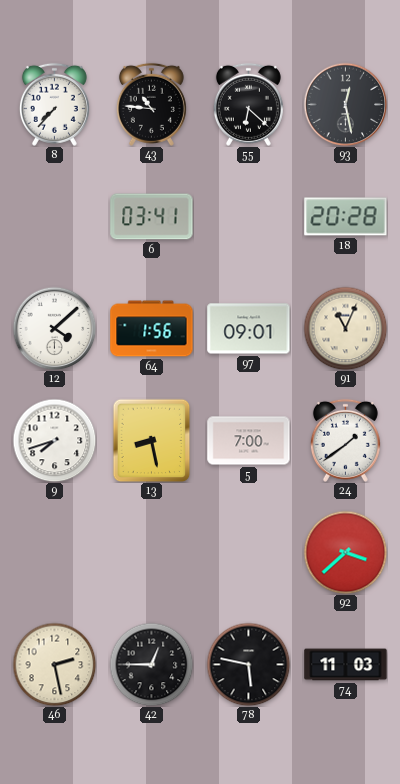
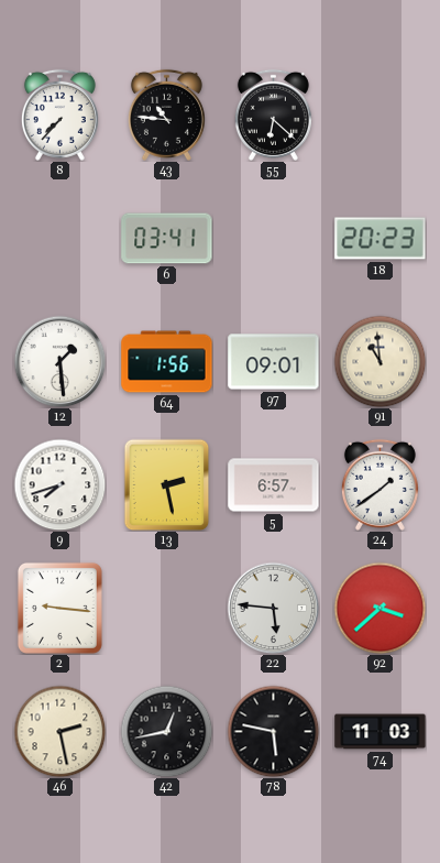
93: 12:28 -> none (345, 104)
18: 20:28 -> 20:23 (381, 239)
12: 4:08 -> 1:29 (59, 361)
91: 11:04 -> 10:59 (380, 361)
13: 8:28 -> 2:28 (167, 484)
5: 7:00 -> 6:57 (274, 485)
2: none -> 9:16 (59, 608)
22: none -> 5:46 (273, 608)
42: 12:45 -> 12:43 (166, 731)
